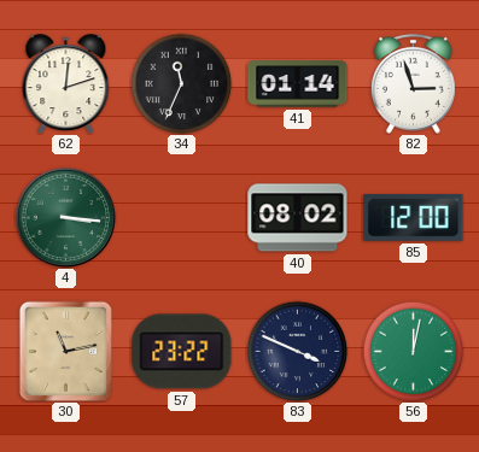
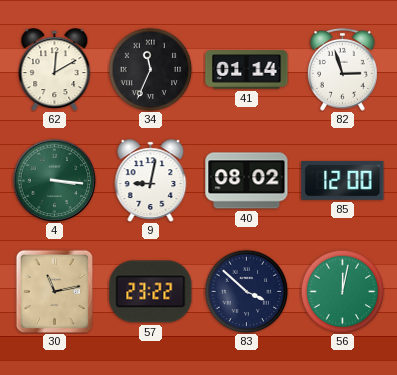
62: 12:12 -> 12:10 (55, 69)
9: none -> 9:02 (151, 180)
83: 3:49 -> 3:52 (246, 291)
